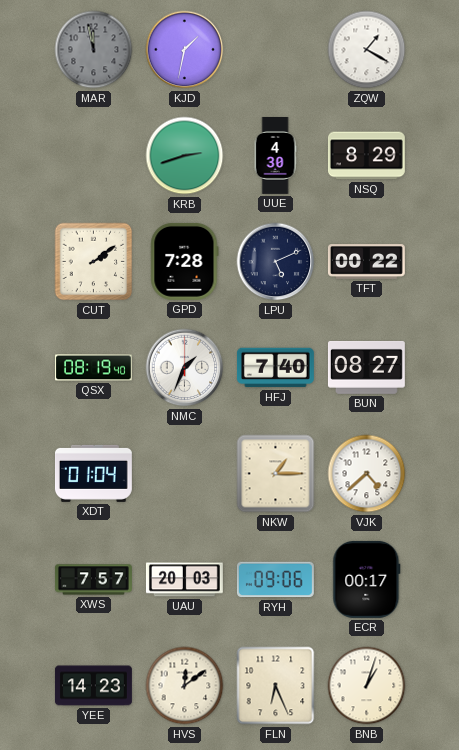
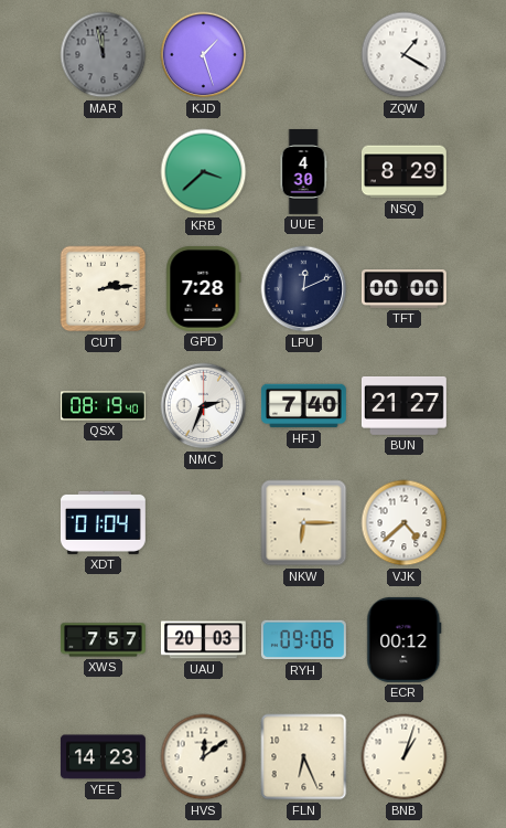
KJD: 1:32 -> 1:27 (204, 55)
KRB: 2:42 -> 3:38 (204, 172)
CUT: 2:09 -> 2:14 (104, 289)
LPU: 5:11 -> 12:11 (304, 289)
TFT: 00:22 -> 00:00 (405, 289)
NMC: 1:34 -> 2:34 (204, 406)
BUN: 08:27 -> 21:27 (403, 405)
NKW: 1:15 -> 6:15 (304, 523)
ECR: 00:17 -> 00:12 (405, 639)
